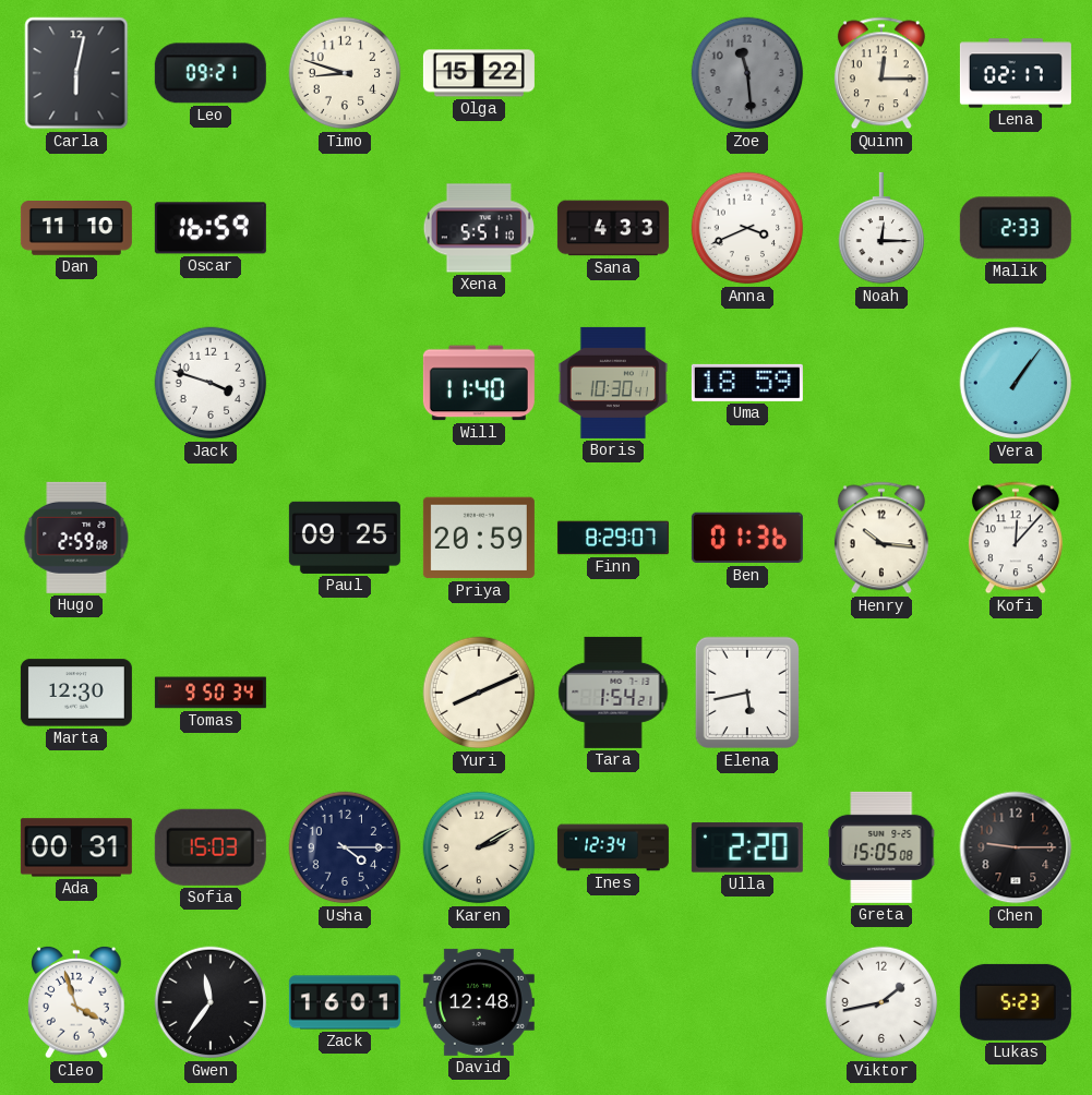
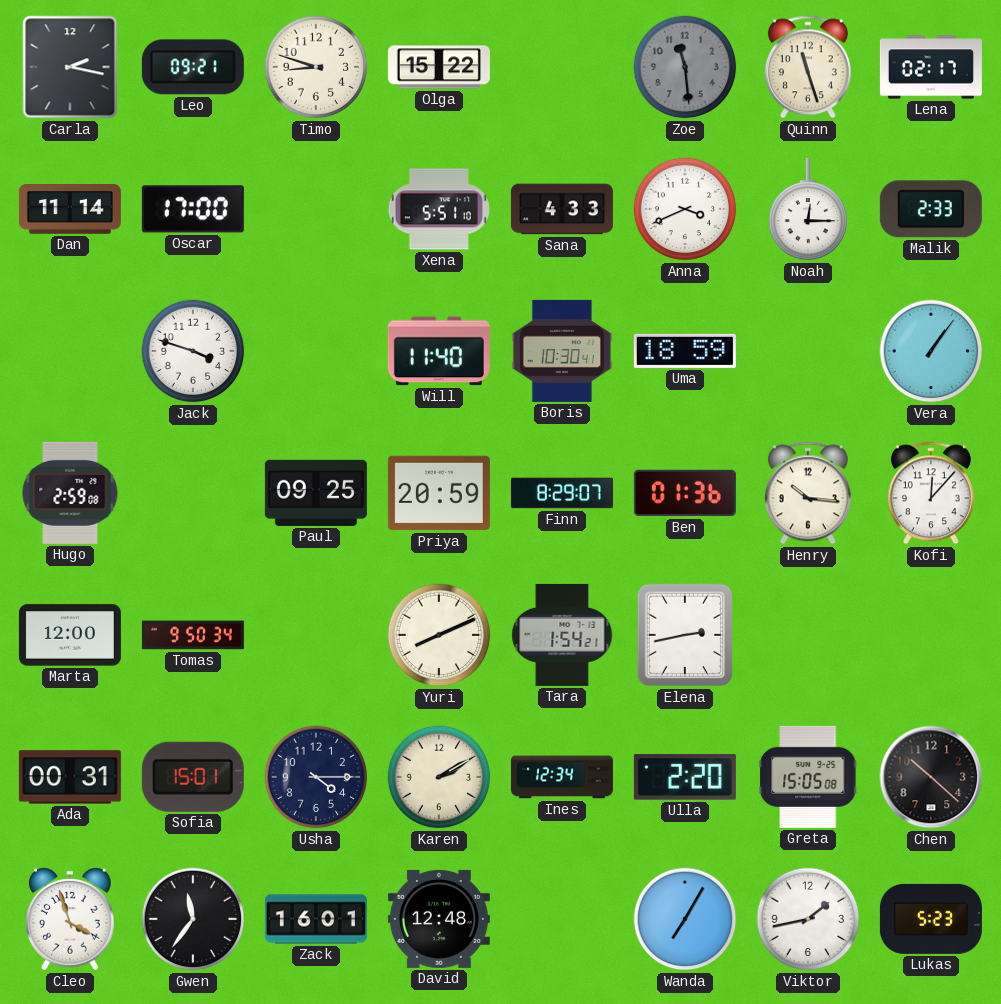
Carla: 6:02 -> 2:17 (70, 67)
Quinn: 12:15 -> 11:27 (808, 67)
Dan: 11:10 -> 11:14 (70, 210)
Oscar: 16:59 -> 17:00 (193, 209)
Marta: 12:30 -> 12:00 (70, 635)
Elena: 5:43 -> 2:43 (684, 635)
Sofia: 15:03 -> 15:01 (193, 777)
Chen: 9:15 -> 10:22 (931, 777)
Wanda: none -> 7:05 (685, 919)
